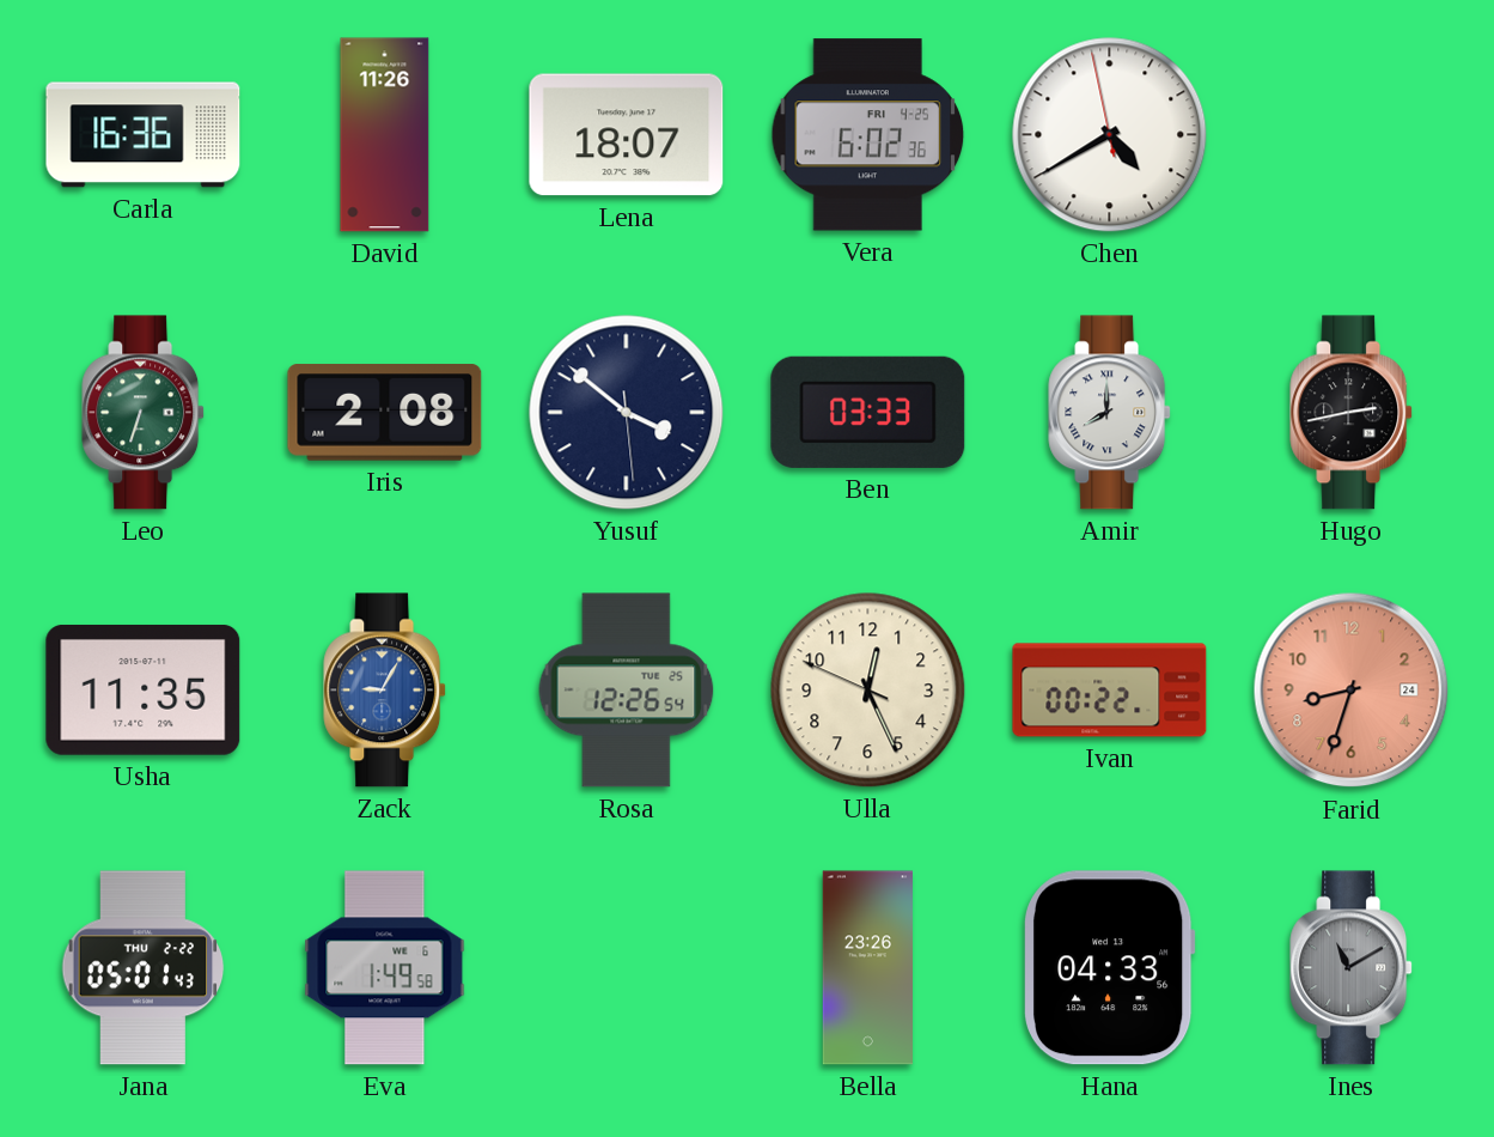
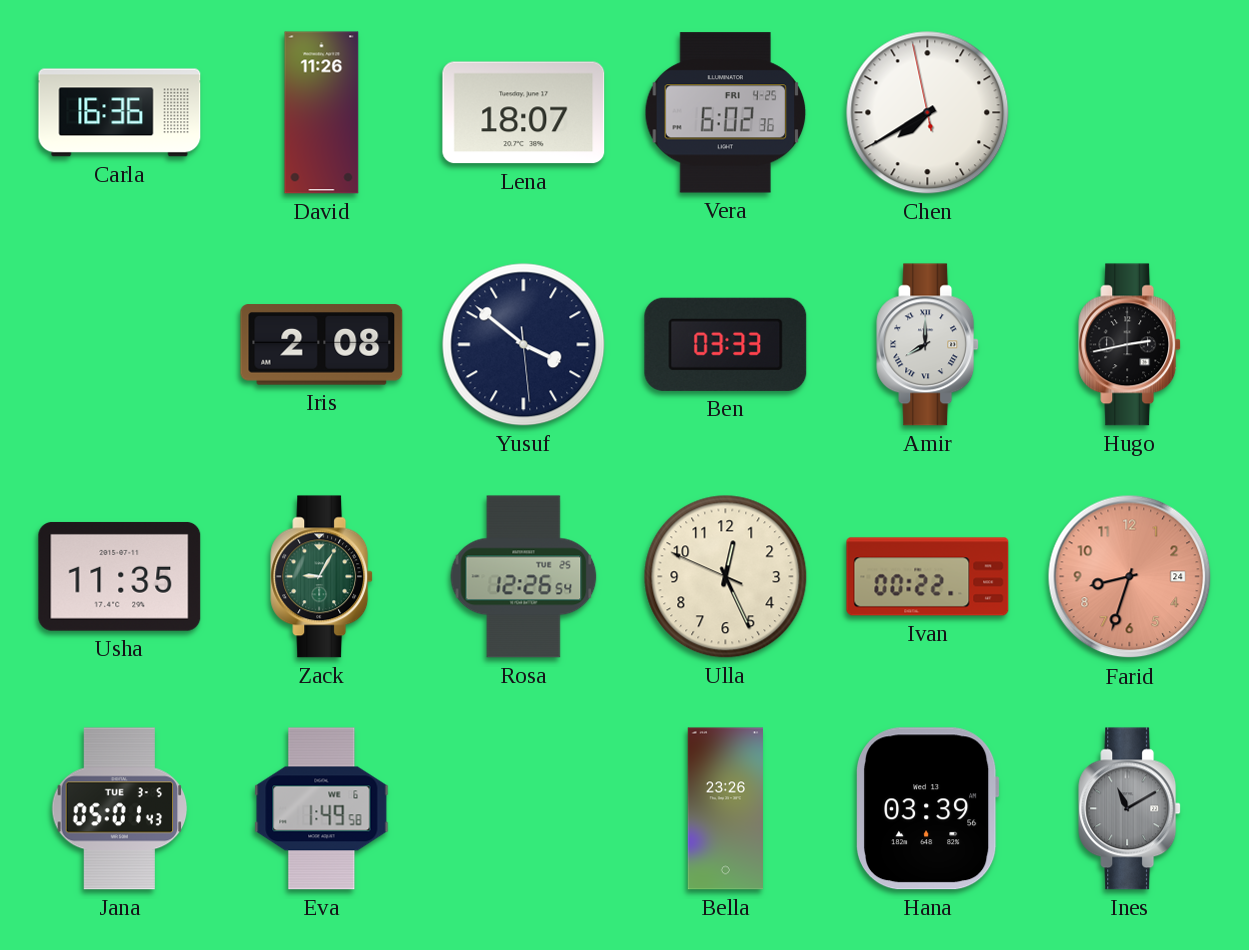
Chen: 4:39 -> 7:39 (928, 113)
Leo: 6:33 -> none (144, 413)
Zack dial: blue -> green (322, 577)
Jana date: THU 2-22 -> TUE 3-5 (120, 809)
Hana: 04:33 -> 03:39 (928, 809)
